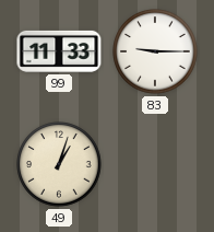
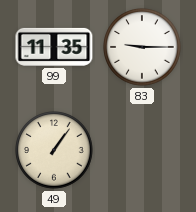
99: 11:33 -> 11:35 (54, 47)
49: 1:03 -> 1:06 (54, 150)
